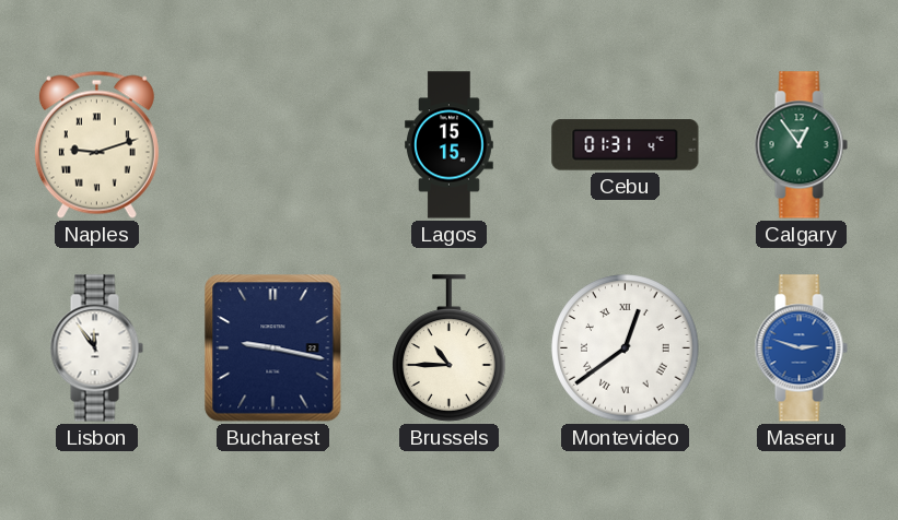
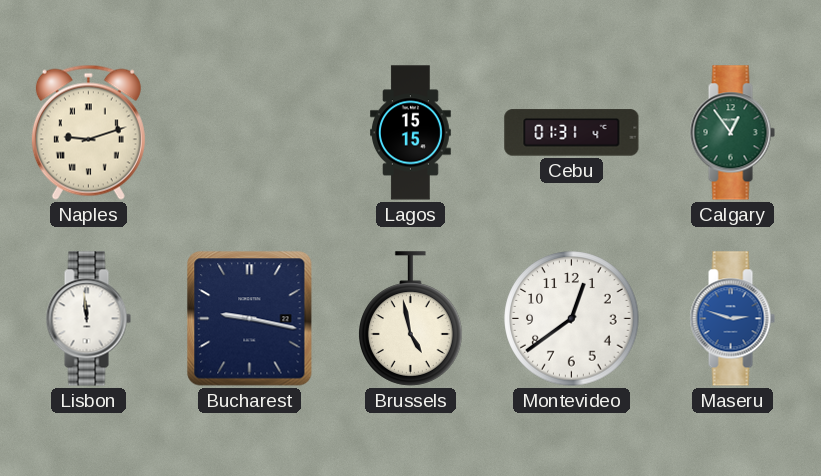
Lisbon: 11:54 -> 11:59 (88, 319)
Brussels: 10:45 -> 4:58 (411, 319)
Montevideo numerals: Roman -> Arabic (572, 319)
